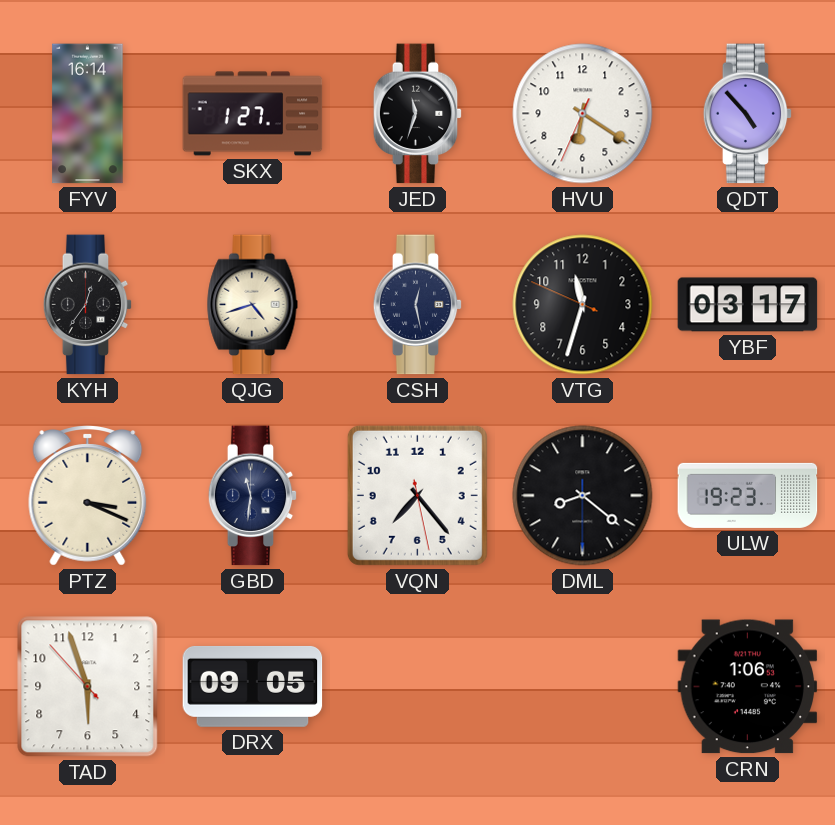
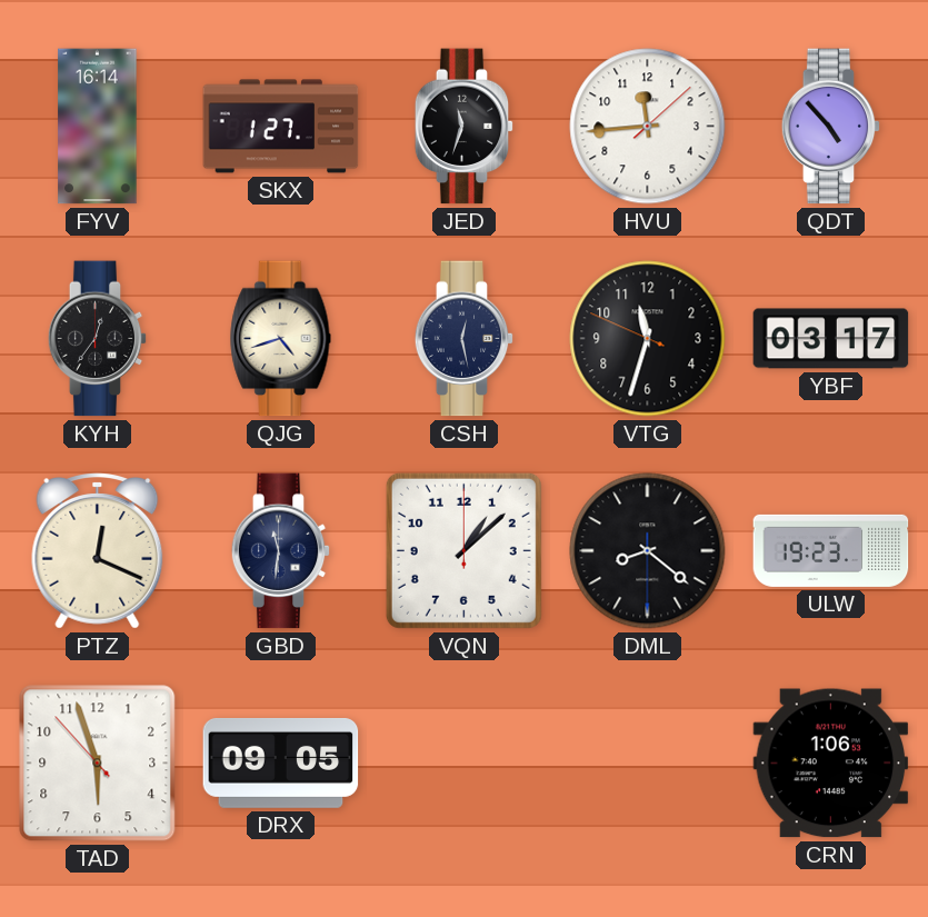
HVU: 6:20 -> 11:44 (648, 127)
PTZ: 3:19 -> 12:19 (98, 551)
VQN: 7:23 -> 1:08 (463, 550)
